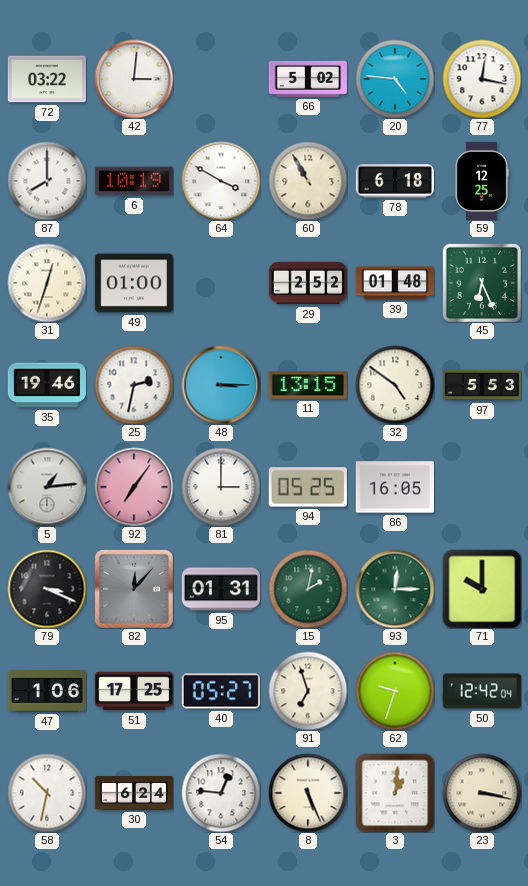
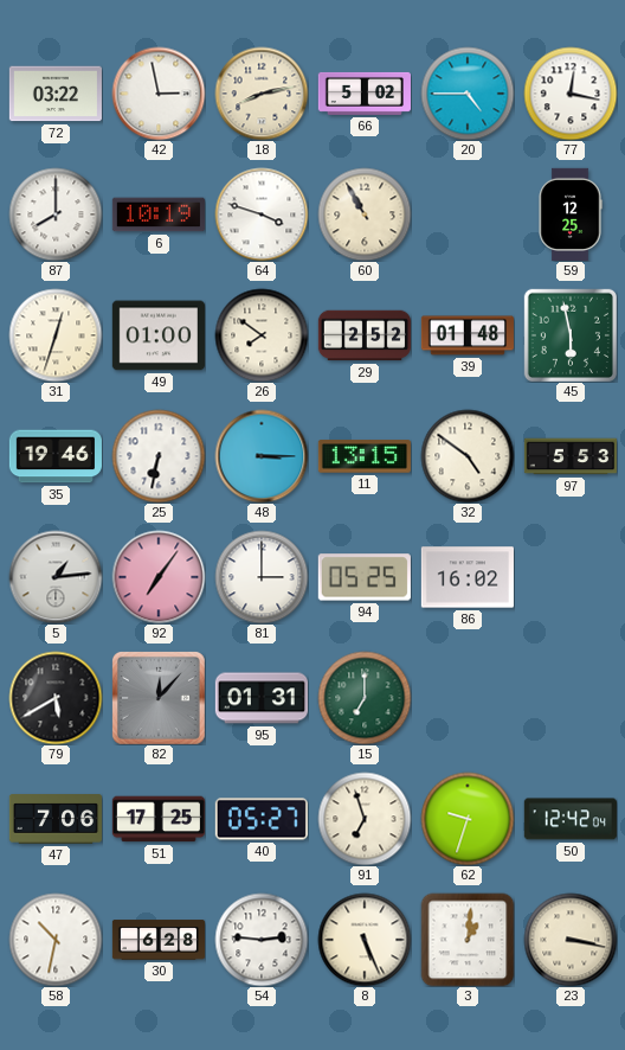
42: 3:01 -> 2:58 (159, 94)
18: none -> 8:13 (262, 94)
20: 4:46 -> 4:45 (468, 94)
64: 3:50 -> 3:48 (262, 215)
78: 6:18 -> none (395, 181)
26: none -> 7:51 (262, 335)
45: 6:26 -> 5:58 (571, 335)
25: 2:32 -> 6:32 (159, 456)
86: 16:05 -> 16:02 (468, 577)
79: 3:19 -> 5:40 (56, 698)
15: 2:02 -> 7:00 (365, 698)
93: 12:15 -> none (395, 589)
71: 10:00 -> none (482, 589)
47: 1:06 -> 7:06 (54, 819)
30: 6:24 -> 6:28 (157, 940)
54: 12:46 -> 2:46 (262, 940)
